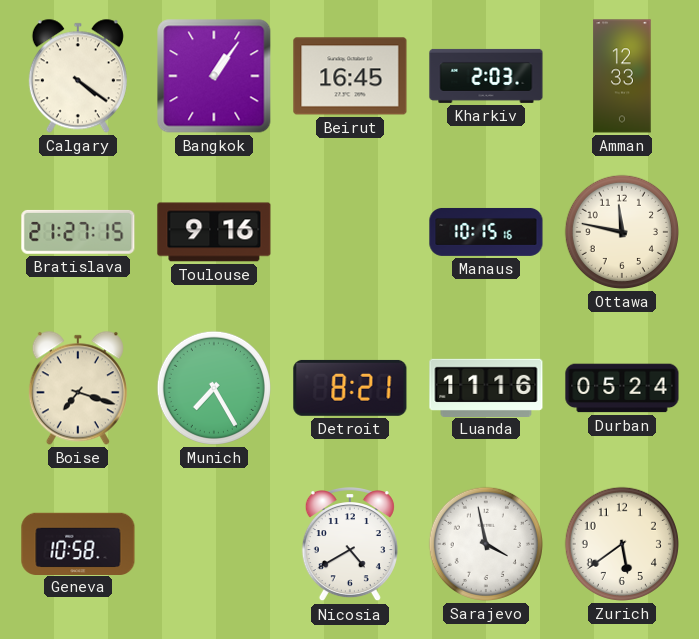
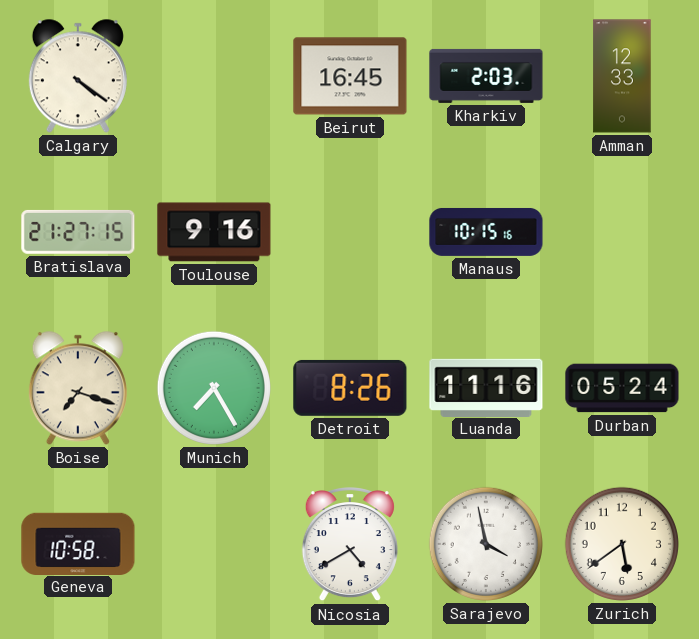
Bangkok: 1:06 -> none (214, 76)
Ottawa: 11:47 -> none (622, 232)
Detroit: 8:21 -> 8:26 (350, 388)
